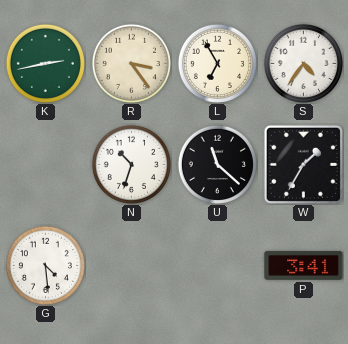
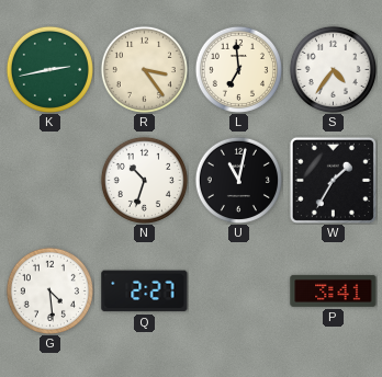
L: 6:55 -> 6:59 (238, 69)
U: 11:22 -> 11:02 (238, 180)
Q: none -> 2:27 (145, 292)
